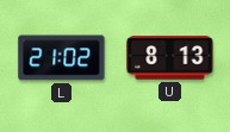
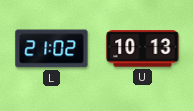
U: 8:13 -> 10:13 (143, 49)
